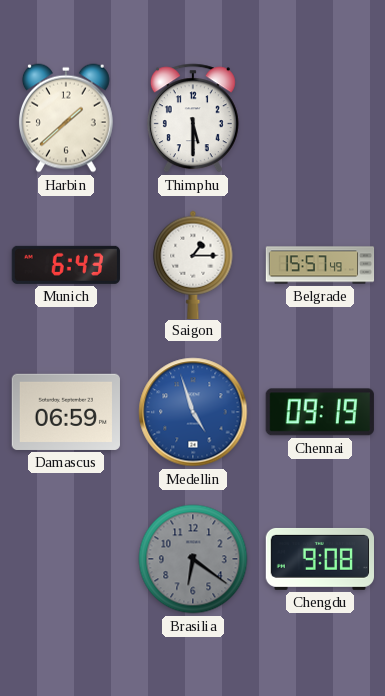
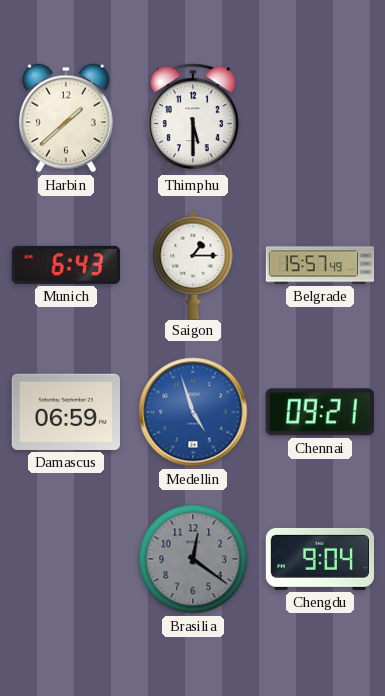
Chennai: 09:19 -> 09:21 (320, 412)
Brasilia: 6:21 -> 12:21 (193, 559)
Chengdu: 9:08 -> 9:04 (319, 559)
